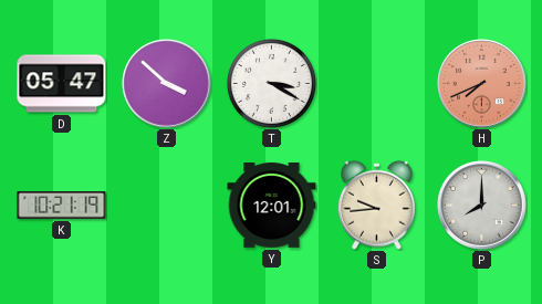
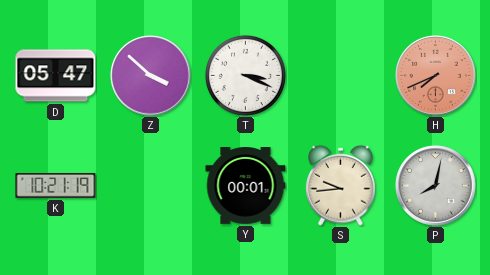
T: 3:20 -> 3:19 (245, 75)
Y: 12:01 -> 00:01 (246, 186)
P: 8:00 -> 8:02 (436, 186)
